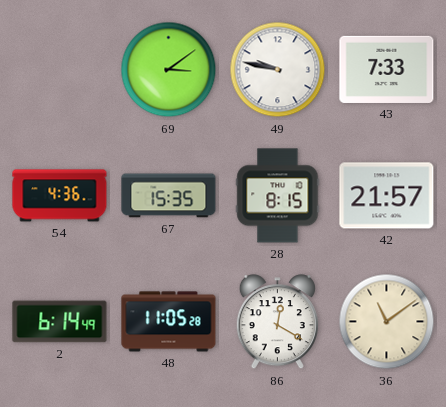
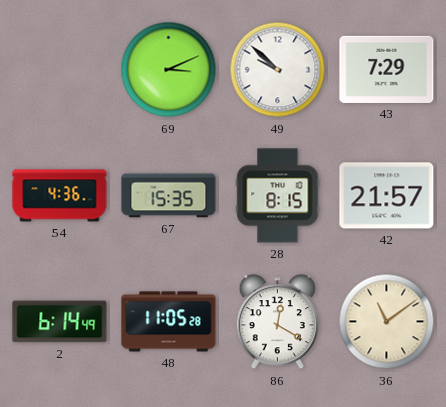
69: 3:09 -> 3:11 (169, 70)
49: 9:47 -> 9:52 (278, 70)
43: 7:33 -> 7:29 (387, 69)
